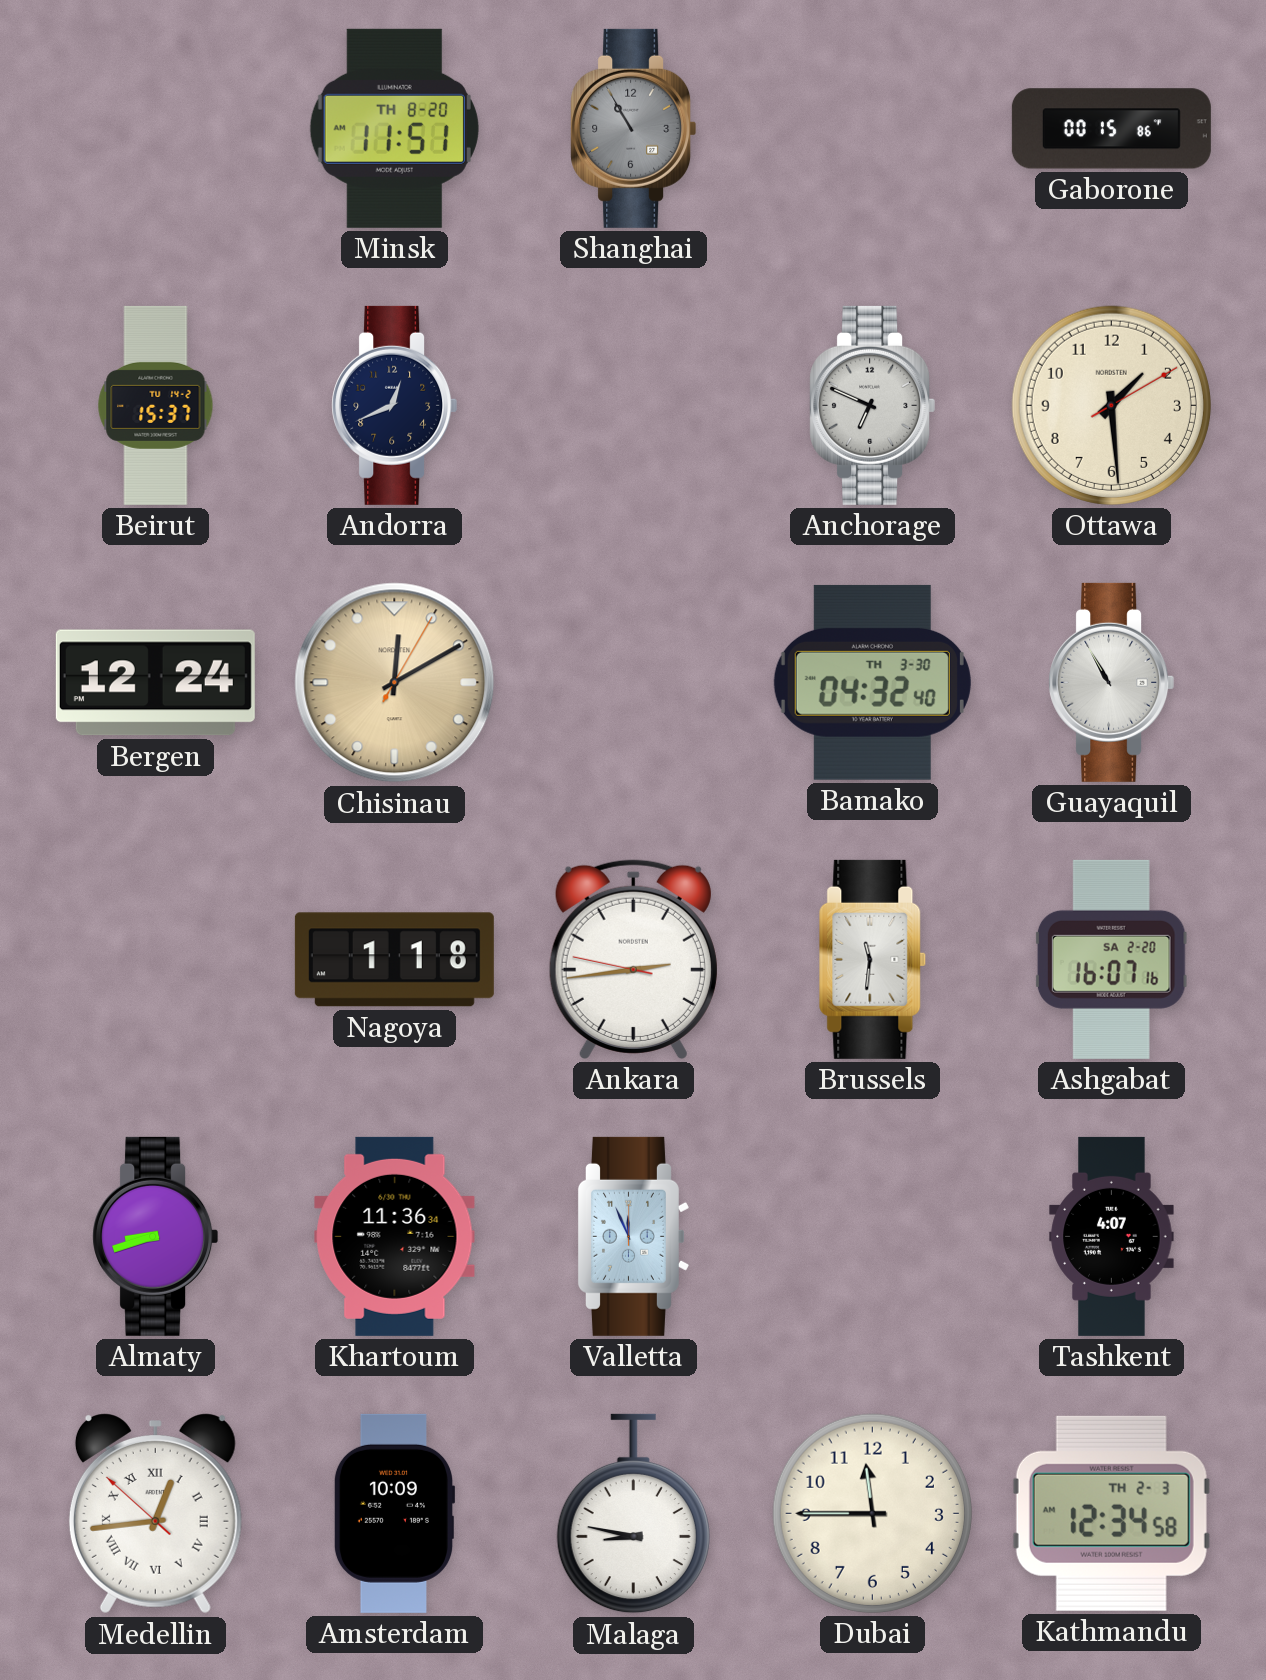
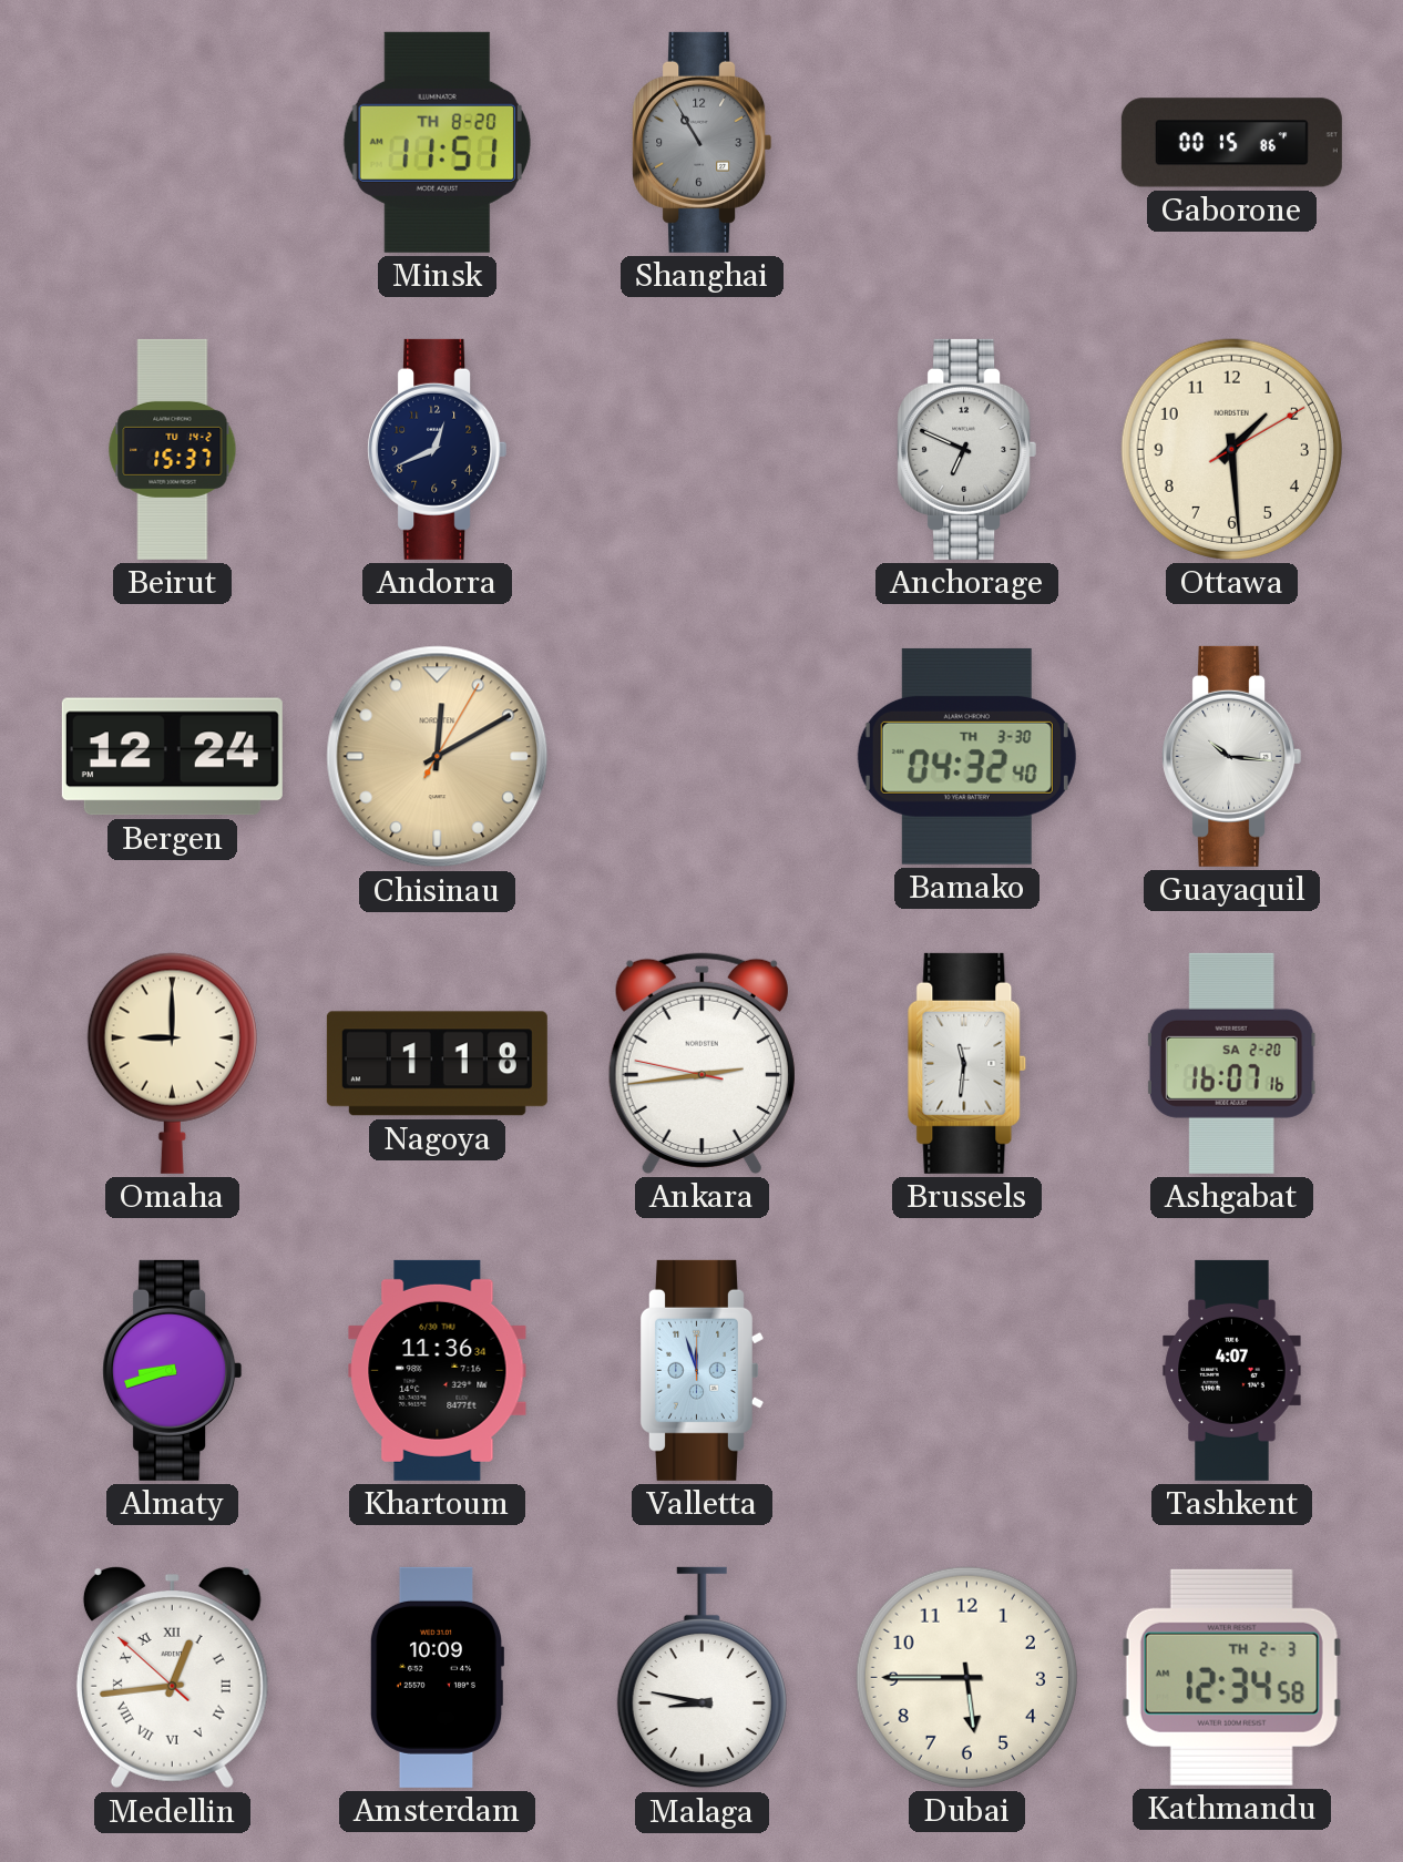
Guayaquil: 10:55 -> 10:16 (1232, 756)
Omaha: none -> 9:00 (172, 1063)
Valletta: 11:56 -> 11:57 (702, 1370)
Dubai: 11:45 -> 5:45 (966, 1677)
